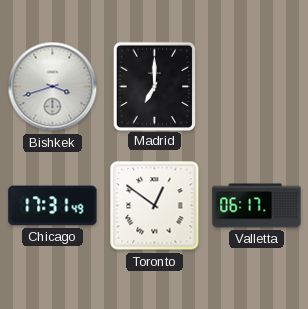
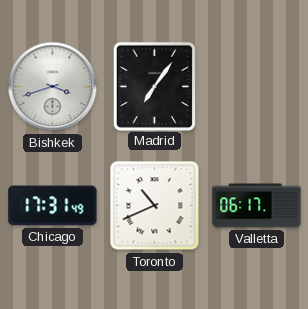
Madrid: 7:00 -> 7:06 (154, 86)
Toronto: 12:51 -> 10:41 (155, 206)
